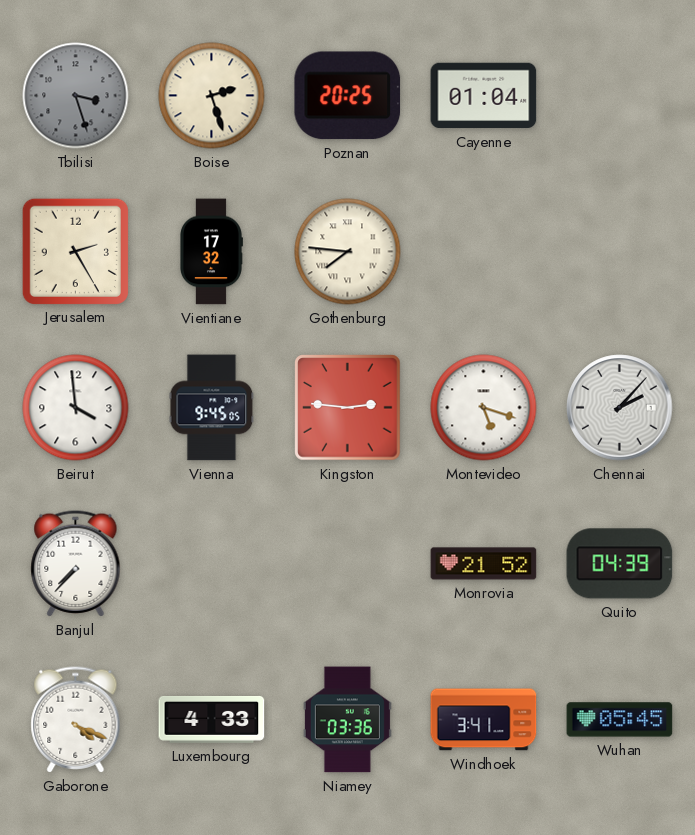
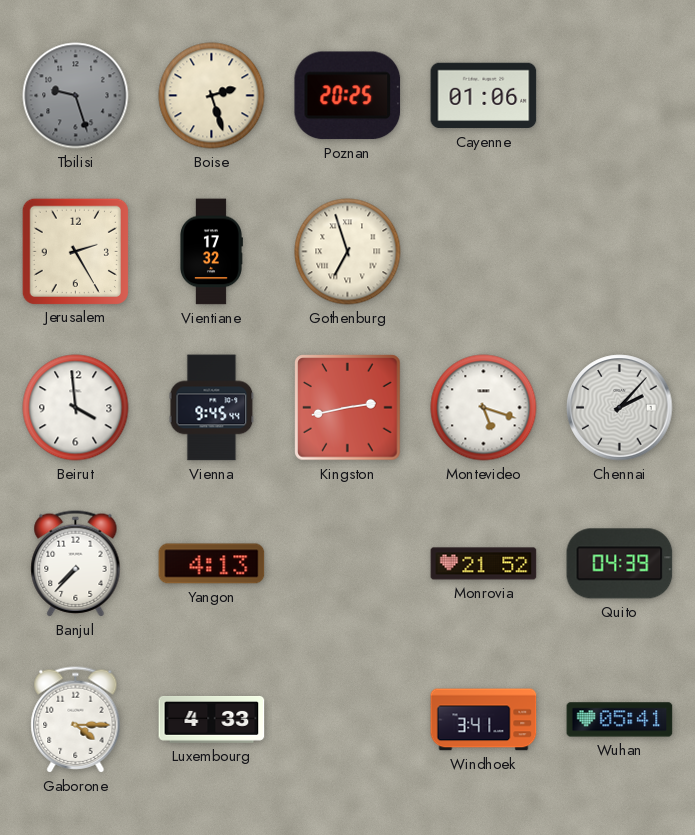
Tbilisi: 3:27 -> 9:27 (76, 96)
Cayenne: 01:04 -> 01:06 (484, 96)
Gothenburg: 7:46 -> 6:57 (348, 252)
Vienna: 9:45:05 -> 9:45:44 (212, 408)
Kingston: 2:46 -> 2:43 (348, 408)
Yangon: none -> 4:13 (212, 564)
Gaborone: 4:19 -> 4:15 (76, 720)
Niamey: 03:36 -> none (347, 720)
Wuhan: 05:45 -> 05:41 (620, 720)
